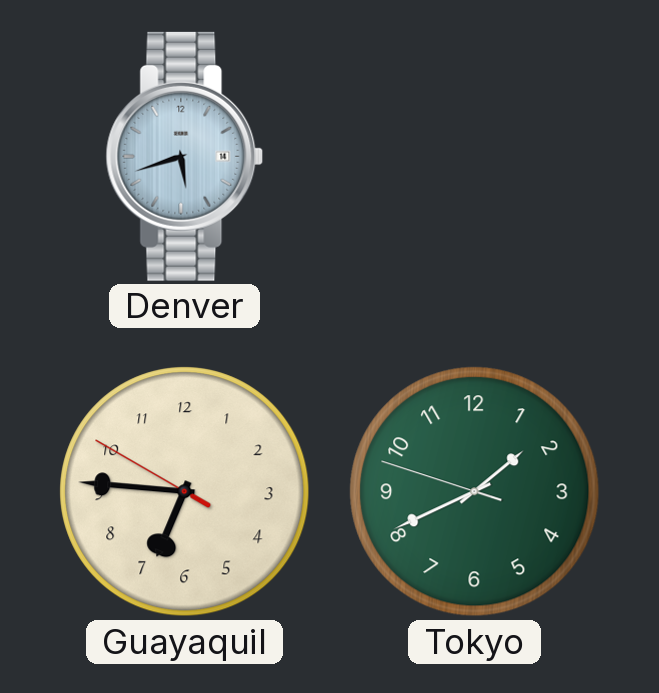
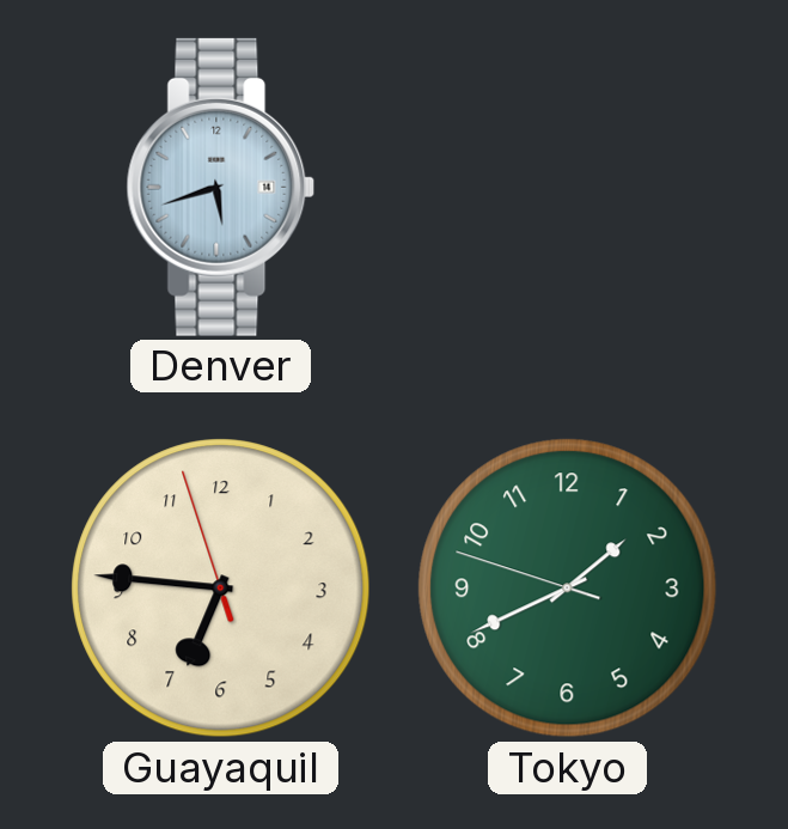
Guayaquil: 6:45:50 -> 6:45:57 (221, 589)
